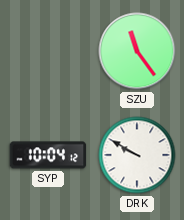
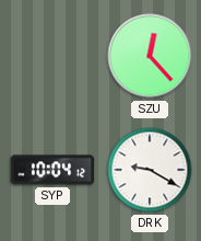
SZU: 11:24 -> 12:23 (150, 56)
DRK: 9:50 -> 9:20 (150, 170)
